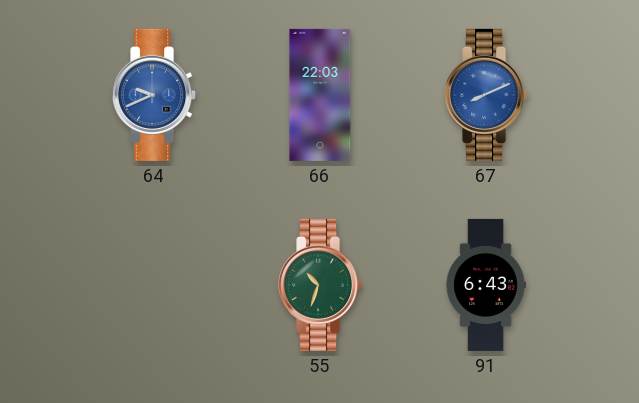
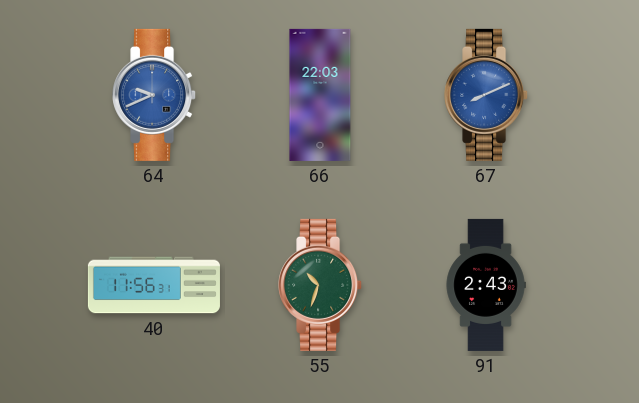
40: none -> 11:56 (154, 285)
91: 6:43 -> 2:43 (486, 285)
